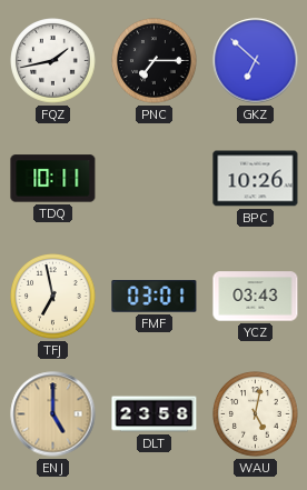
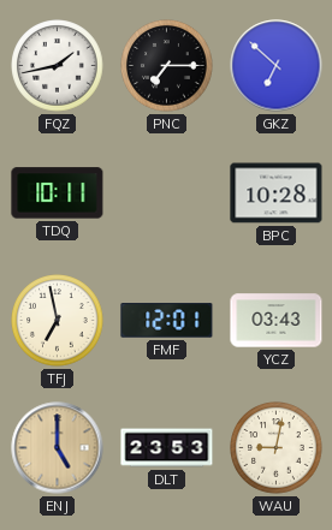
BPC: 10:26 -> 10:28 (277, 193)
FMF: 03:01 -> 12:01 (167, 321)
DLT: 23:58 -> 23:53 (167, 448)
WAU: 5:02 -> 9:02 (277, 448)
